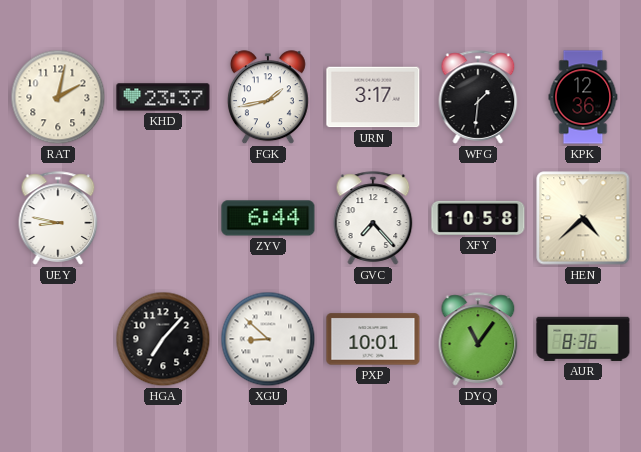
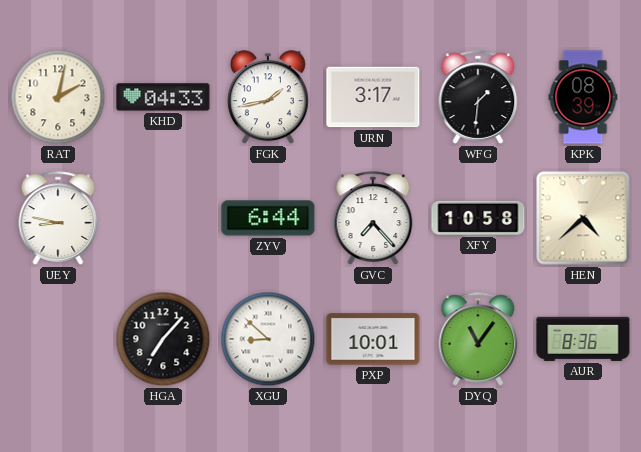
KHD: 23:37 -> 04:33 (163, 97)
KPK: 12:36 -> 08:39 (583, 97)
